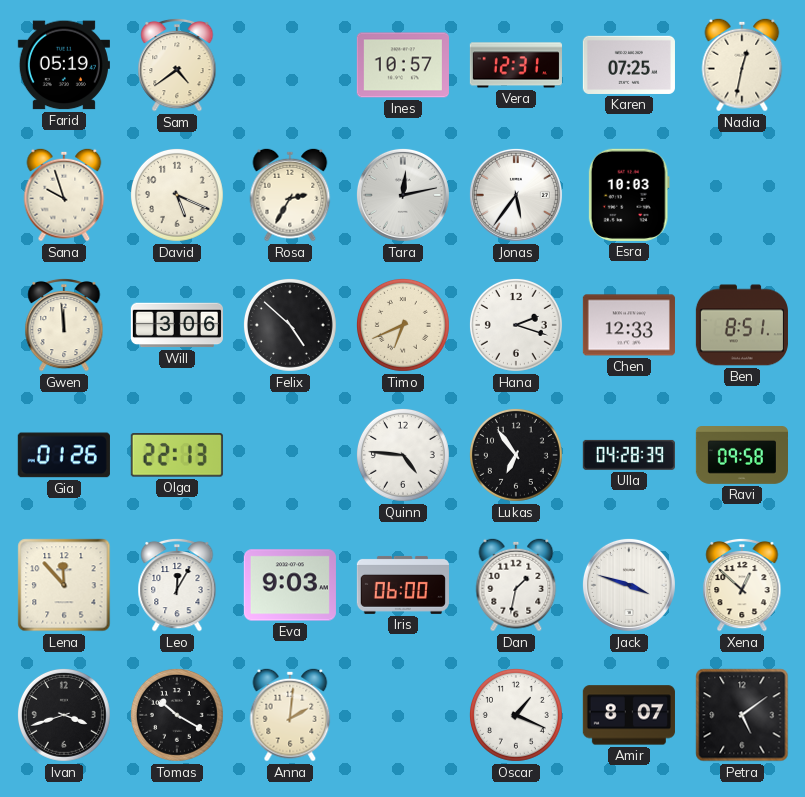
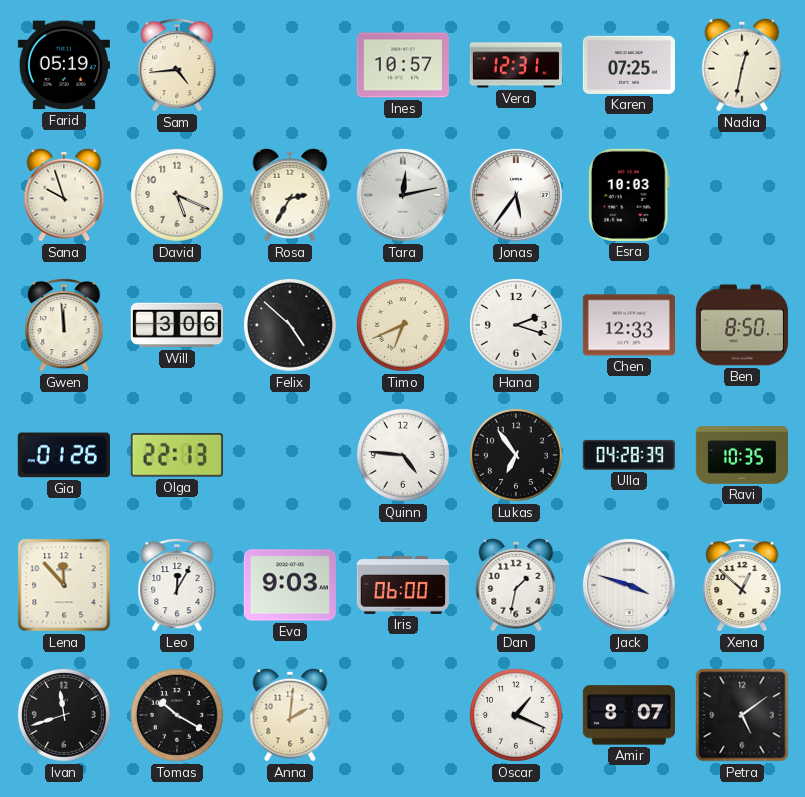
Sam: 4:39 -> 4:44 (177, 65)
Ben: 8:51 -> 8:50 (742, 325)
Ravi: 09:58 -> 10:35 (741, 456)
Ivan: 3:42 -> 11:42 (64, 715)
